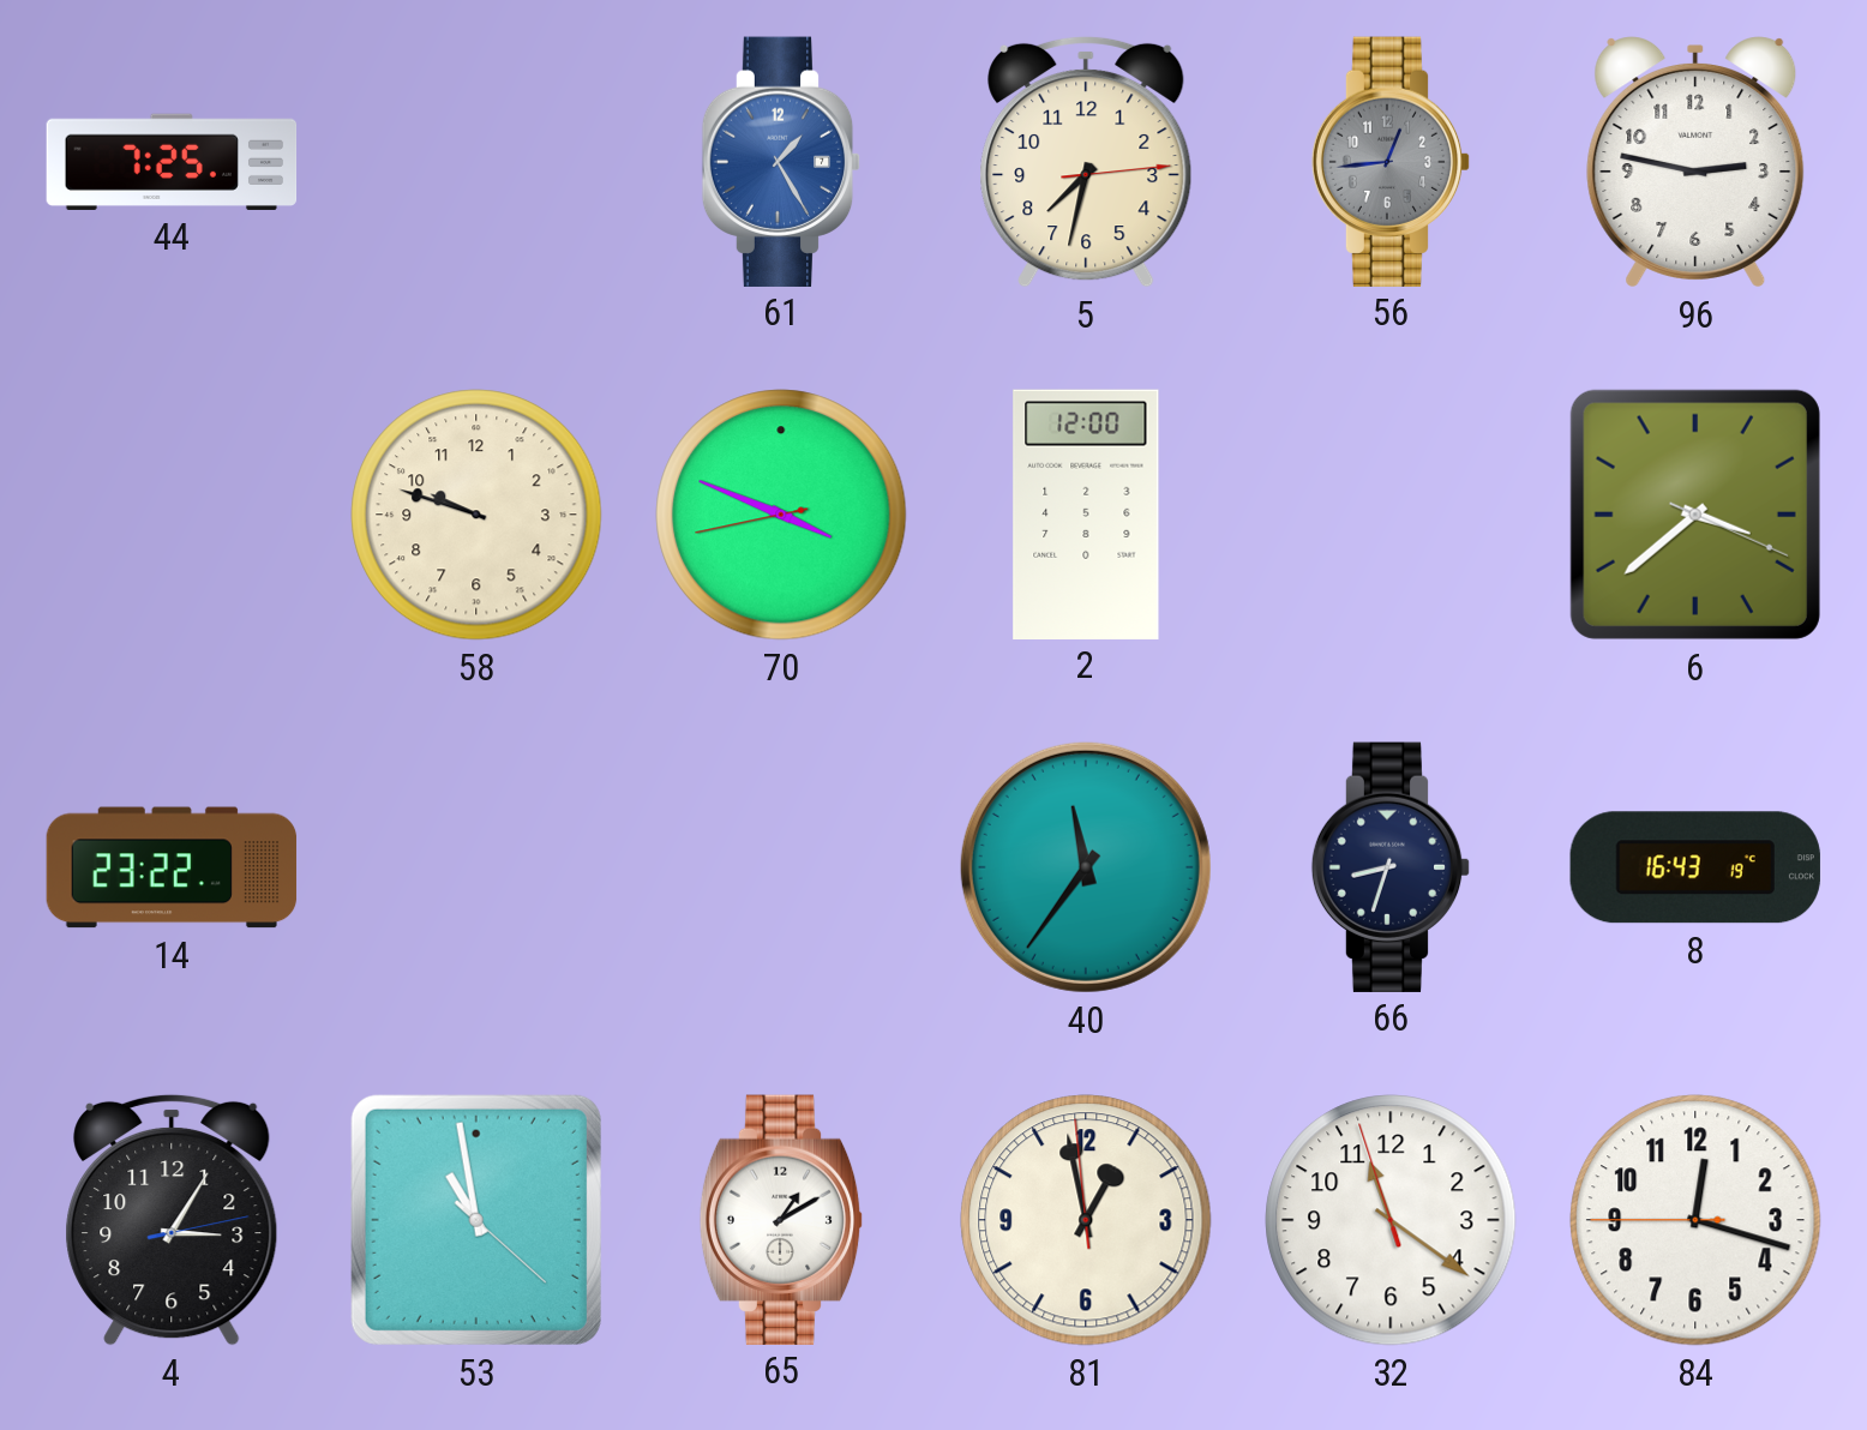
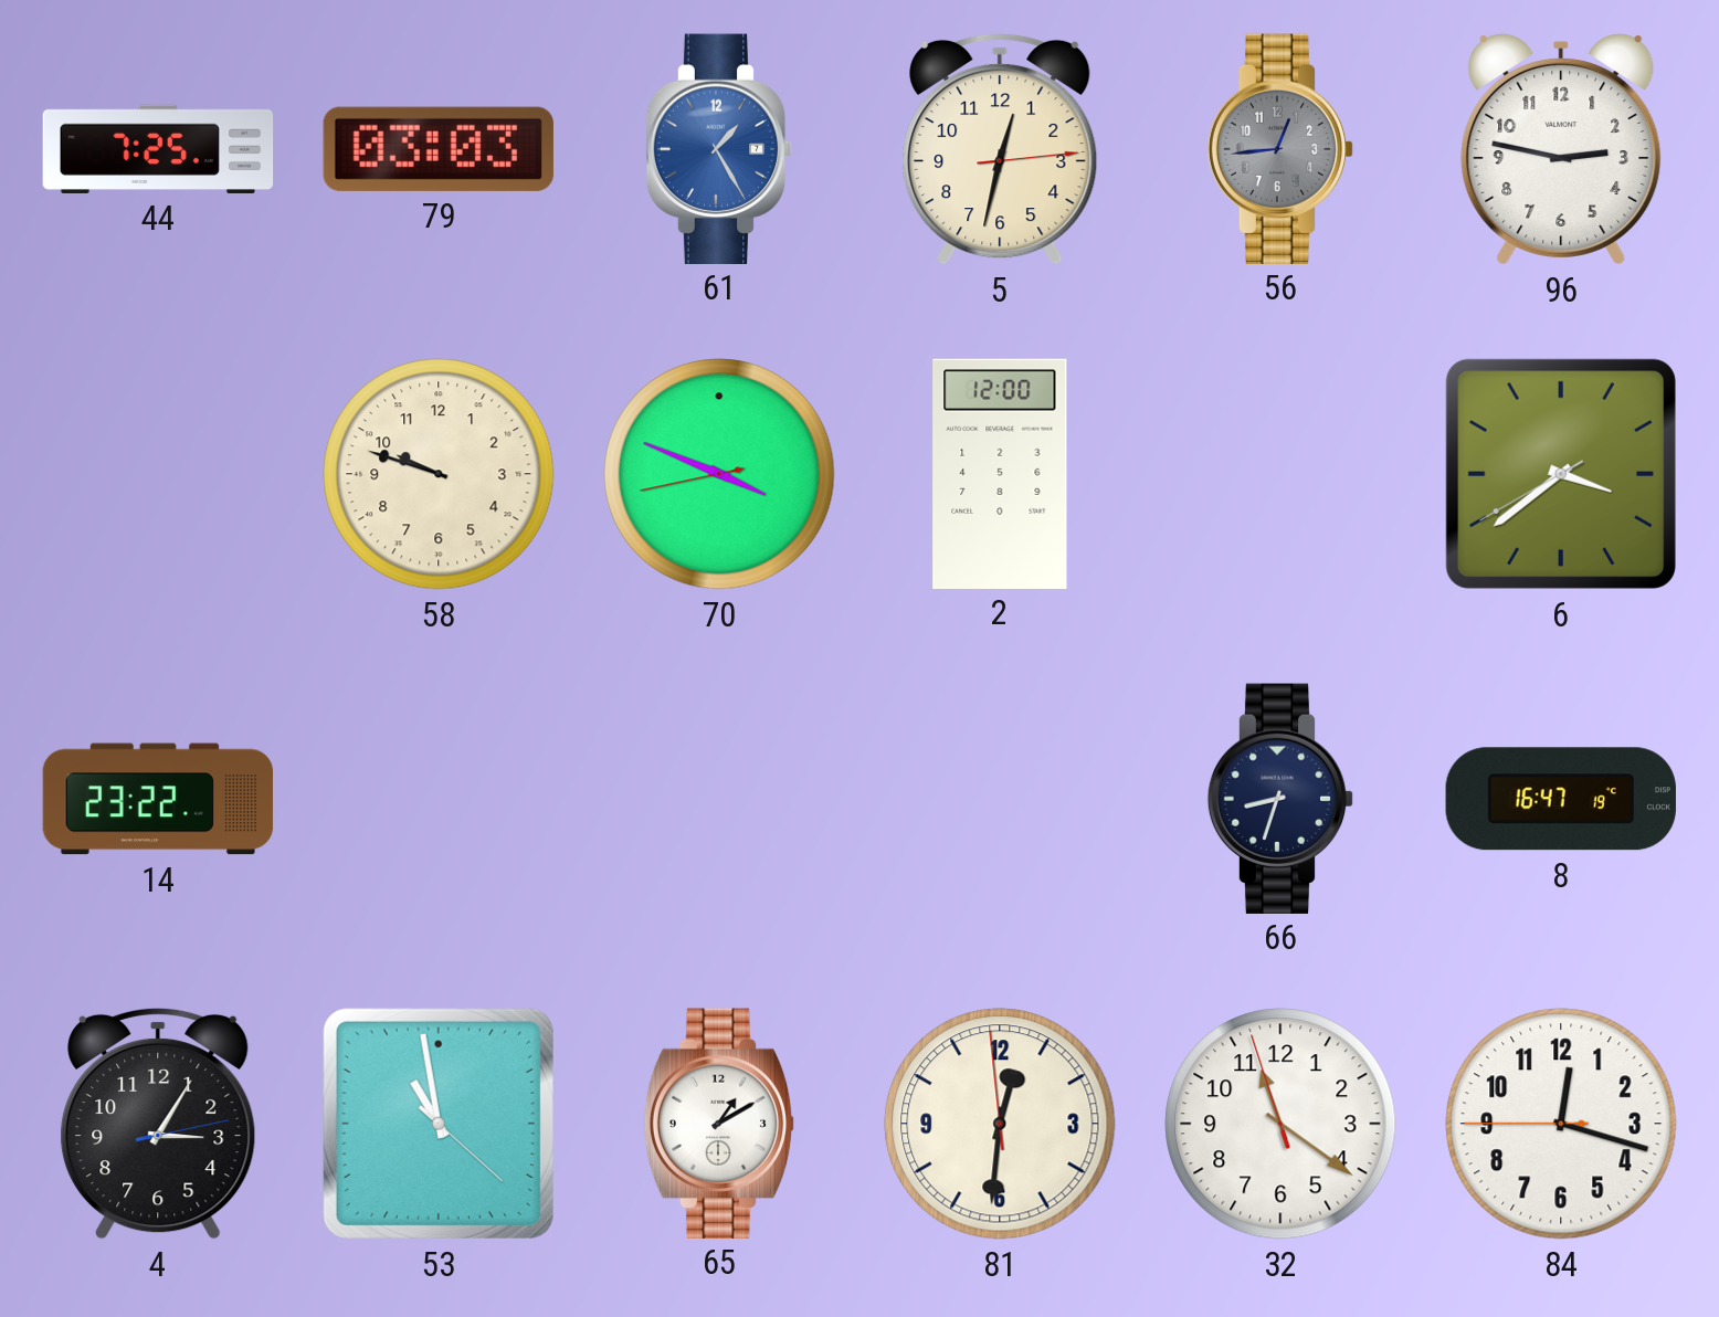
79: none -> 03:03 (439, 149)
5: 7:32 -> 12:32 (1000, 149)
6: 3:38:19 -> 3:38:40 (1561, 474)
40: 11:36 -> none (1086, 867)
8: 16:43 -> 16:47 (1561, 799)
81: 12:57 -> 12:30 (1000, 1124)
